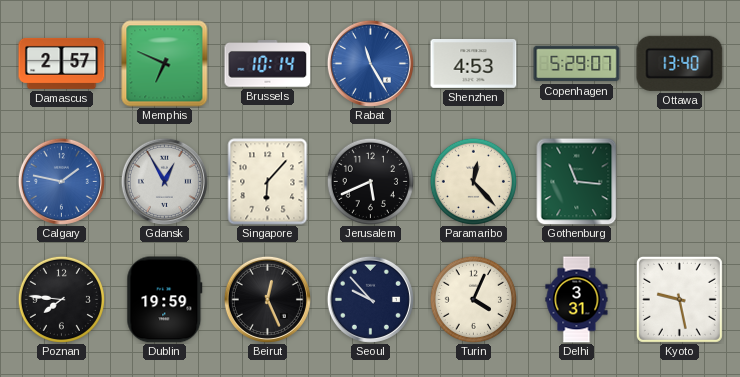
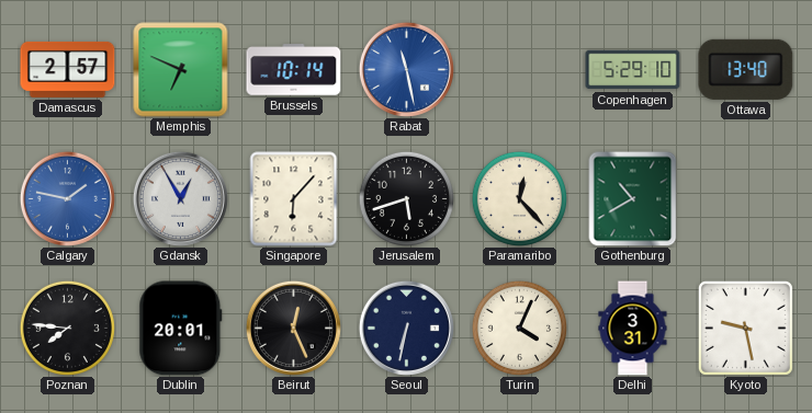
Rabat: 11:25 -> 11:28 (406, 69)
Shenzhen: 4:53 -> none (474, 64)
Copenhagen: 5:29:07 -> 5:29:10 (633, 70)
Jerusalem: 5:41 -> 5:42 (406, 198)
Gothenburg: 11:16 -> 10:40 (633, 198)
Dublin: 19:59 -> 20:01 (181, 329)
Seoul: 9:53 -> 6:32 (406, 328)
